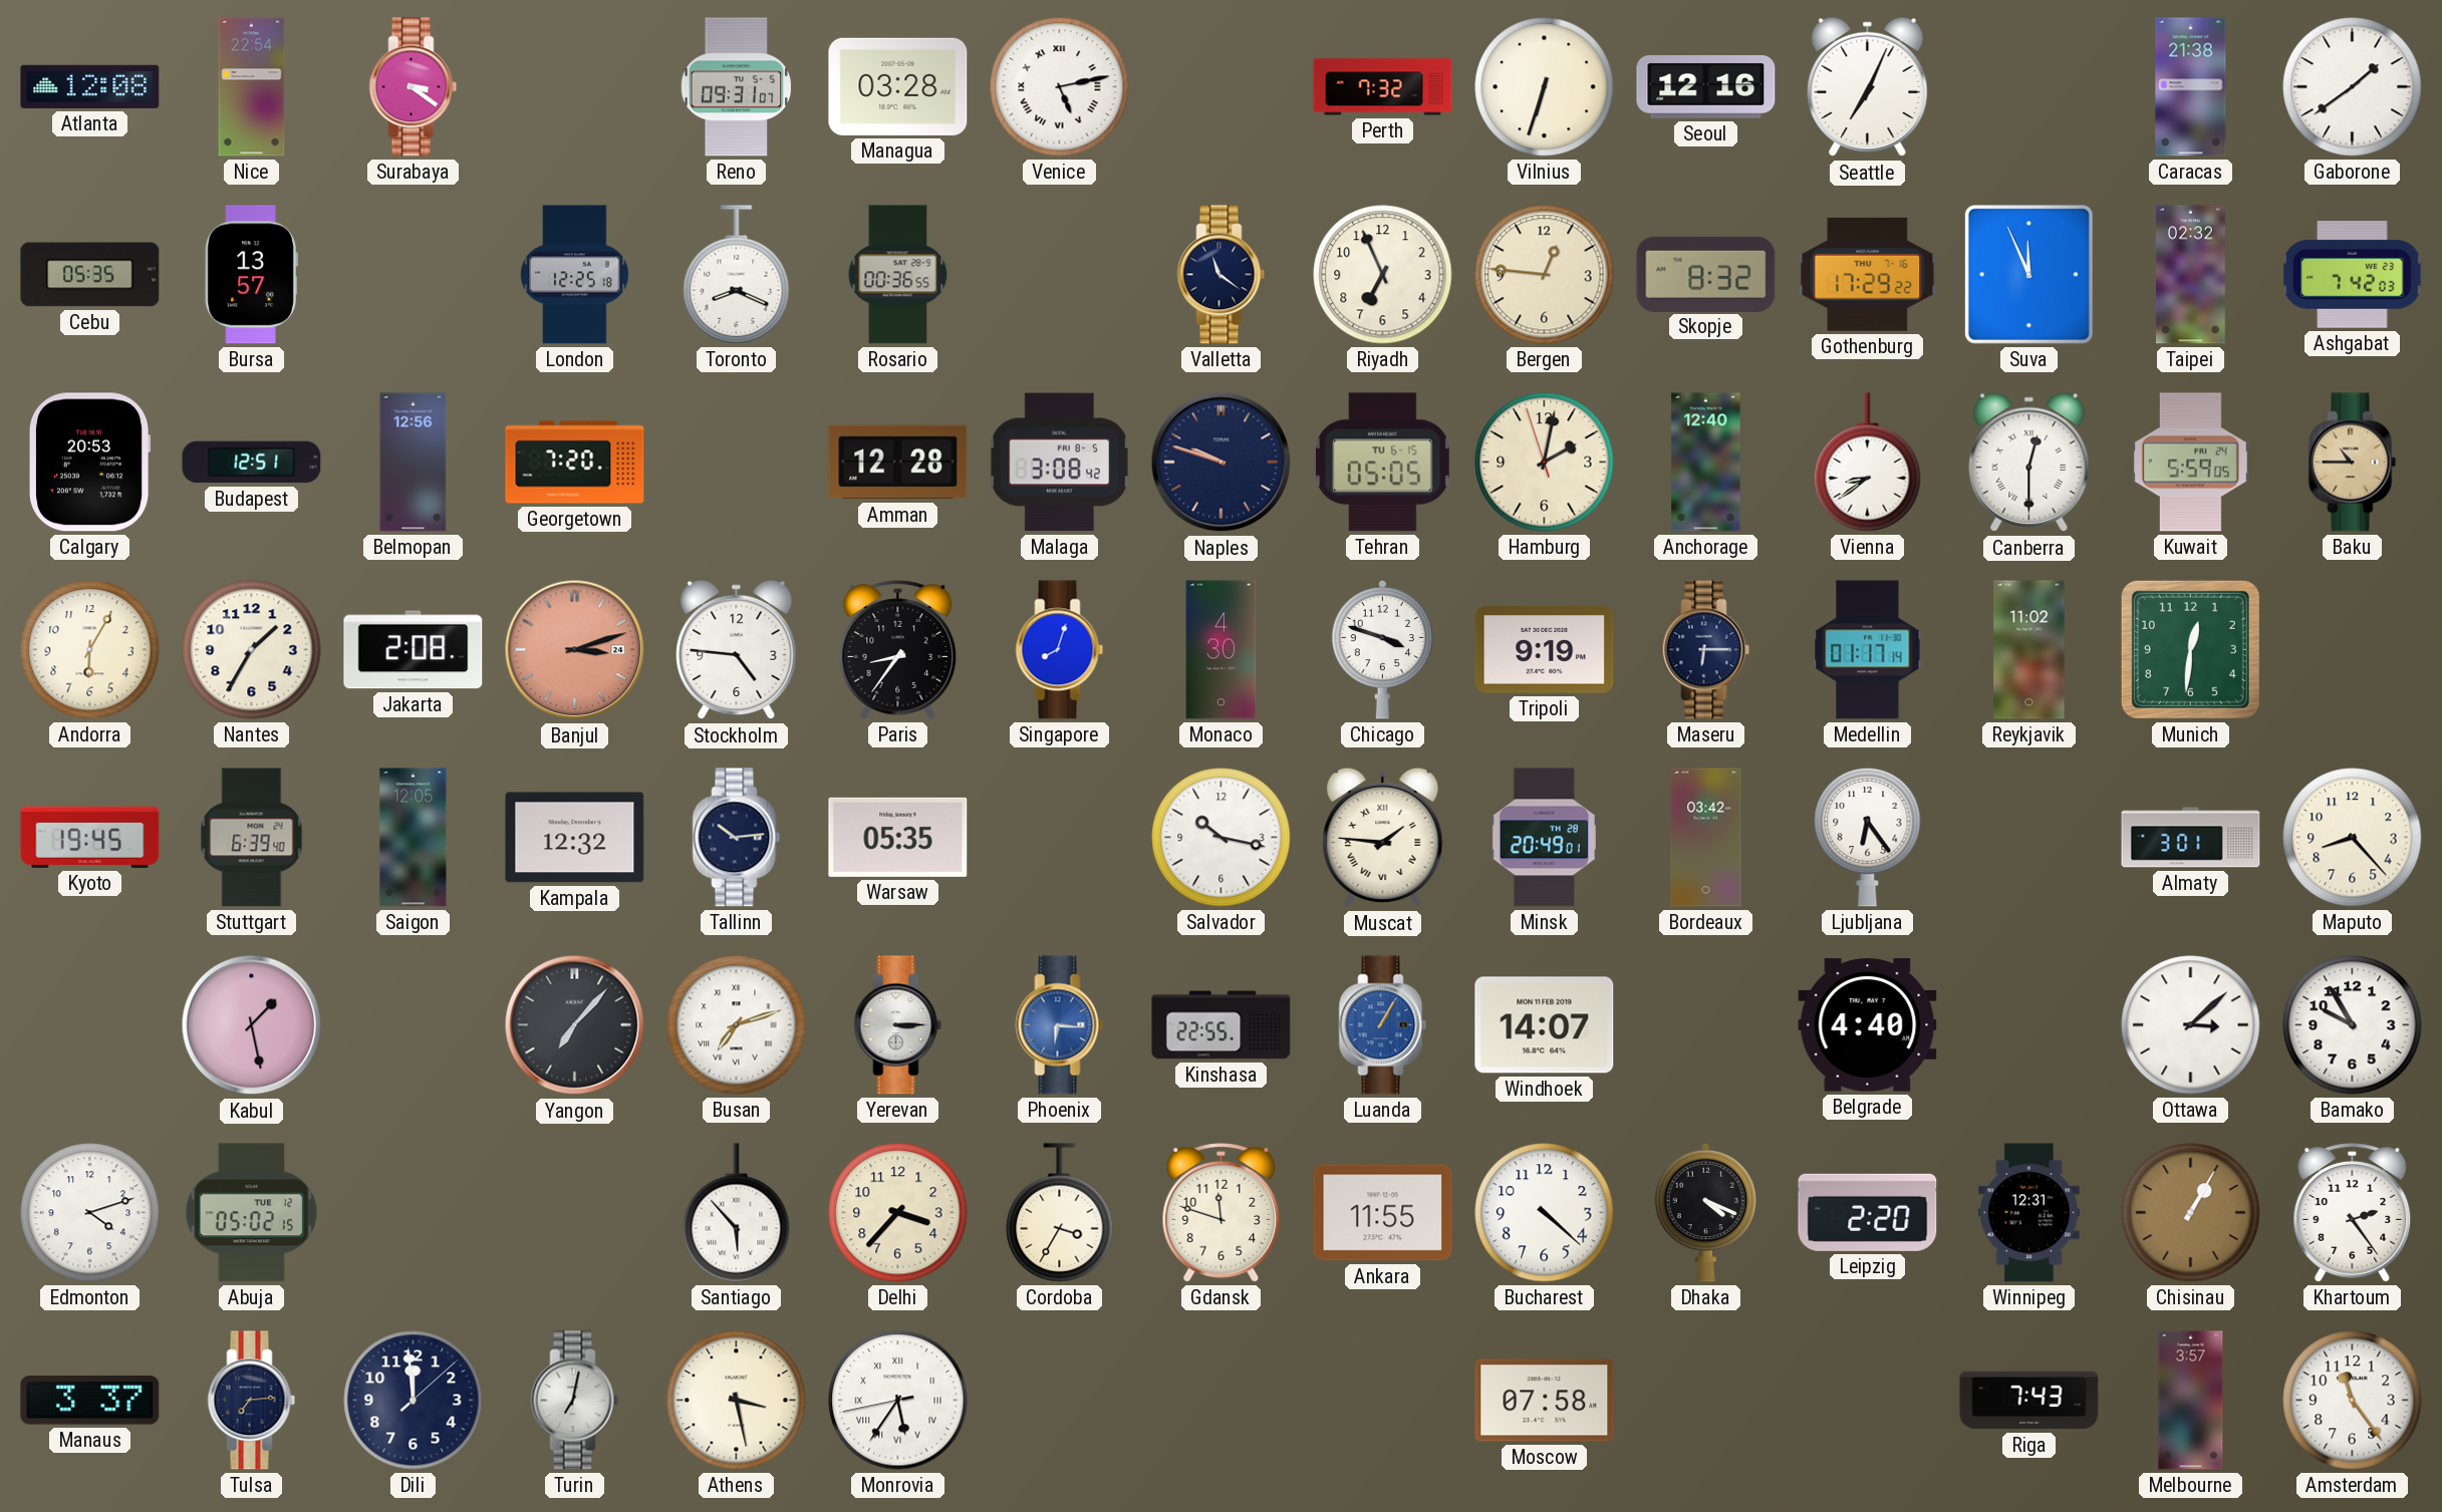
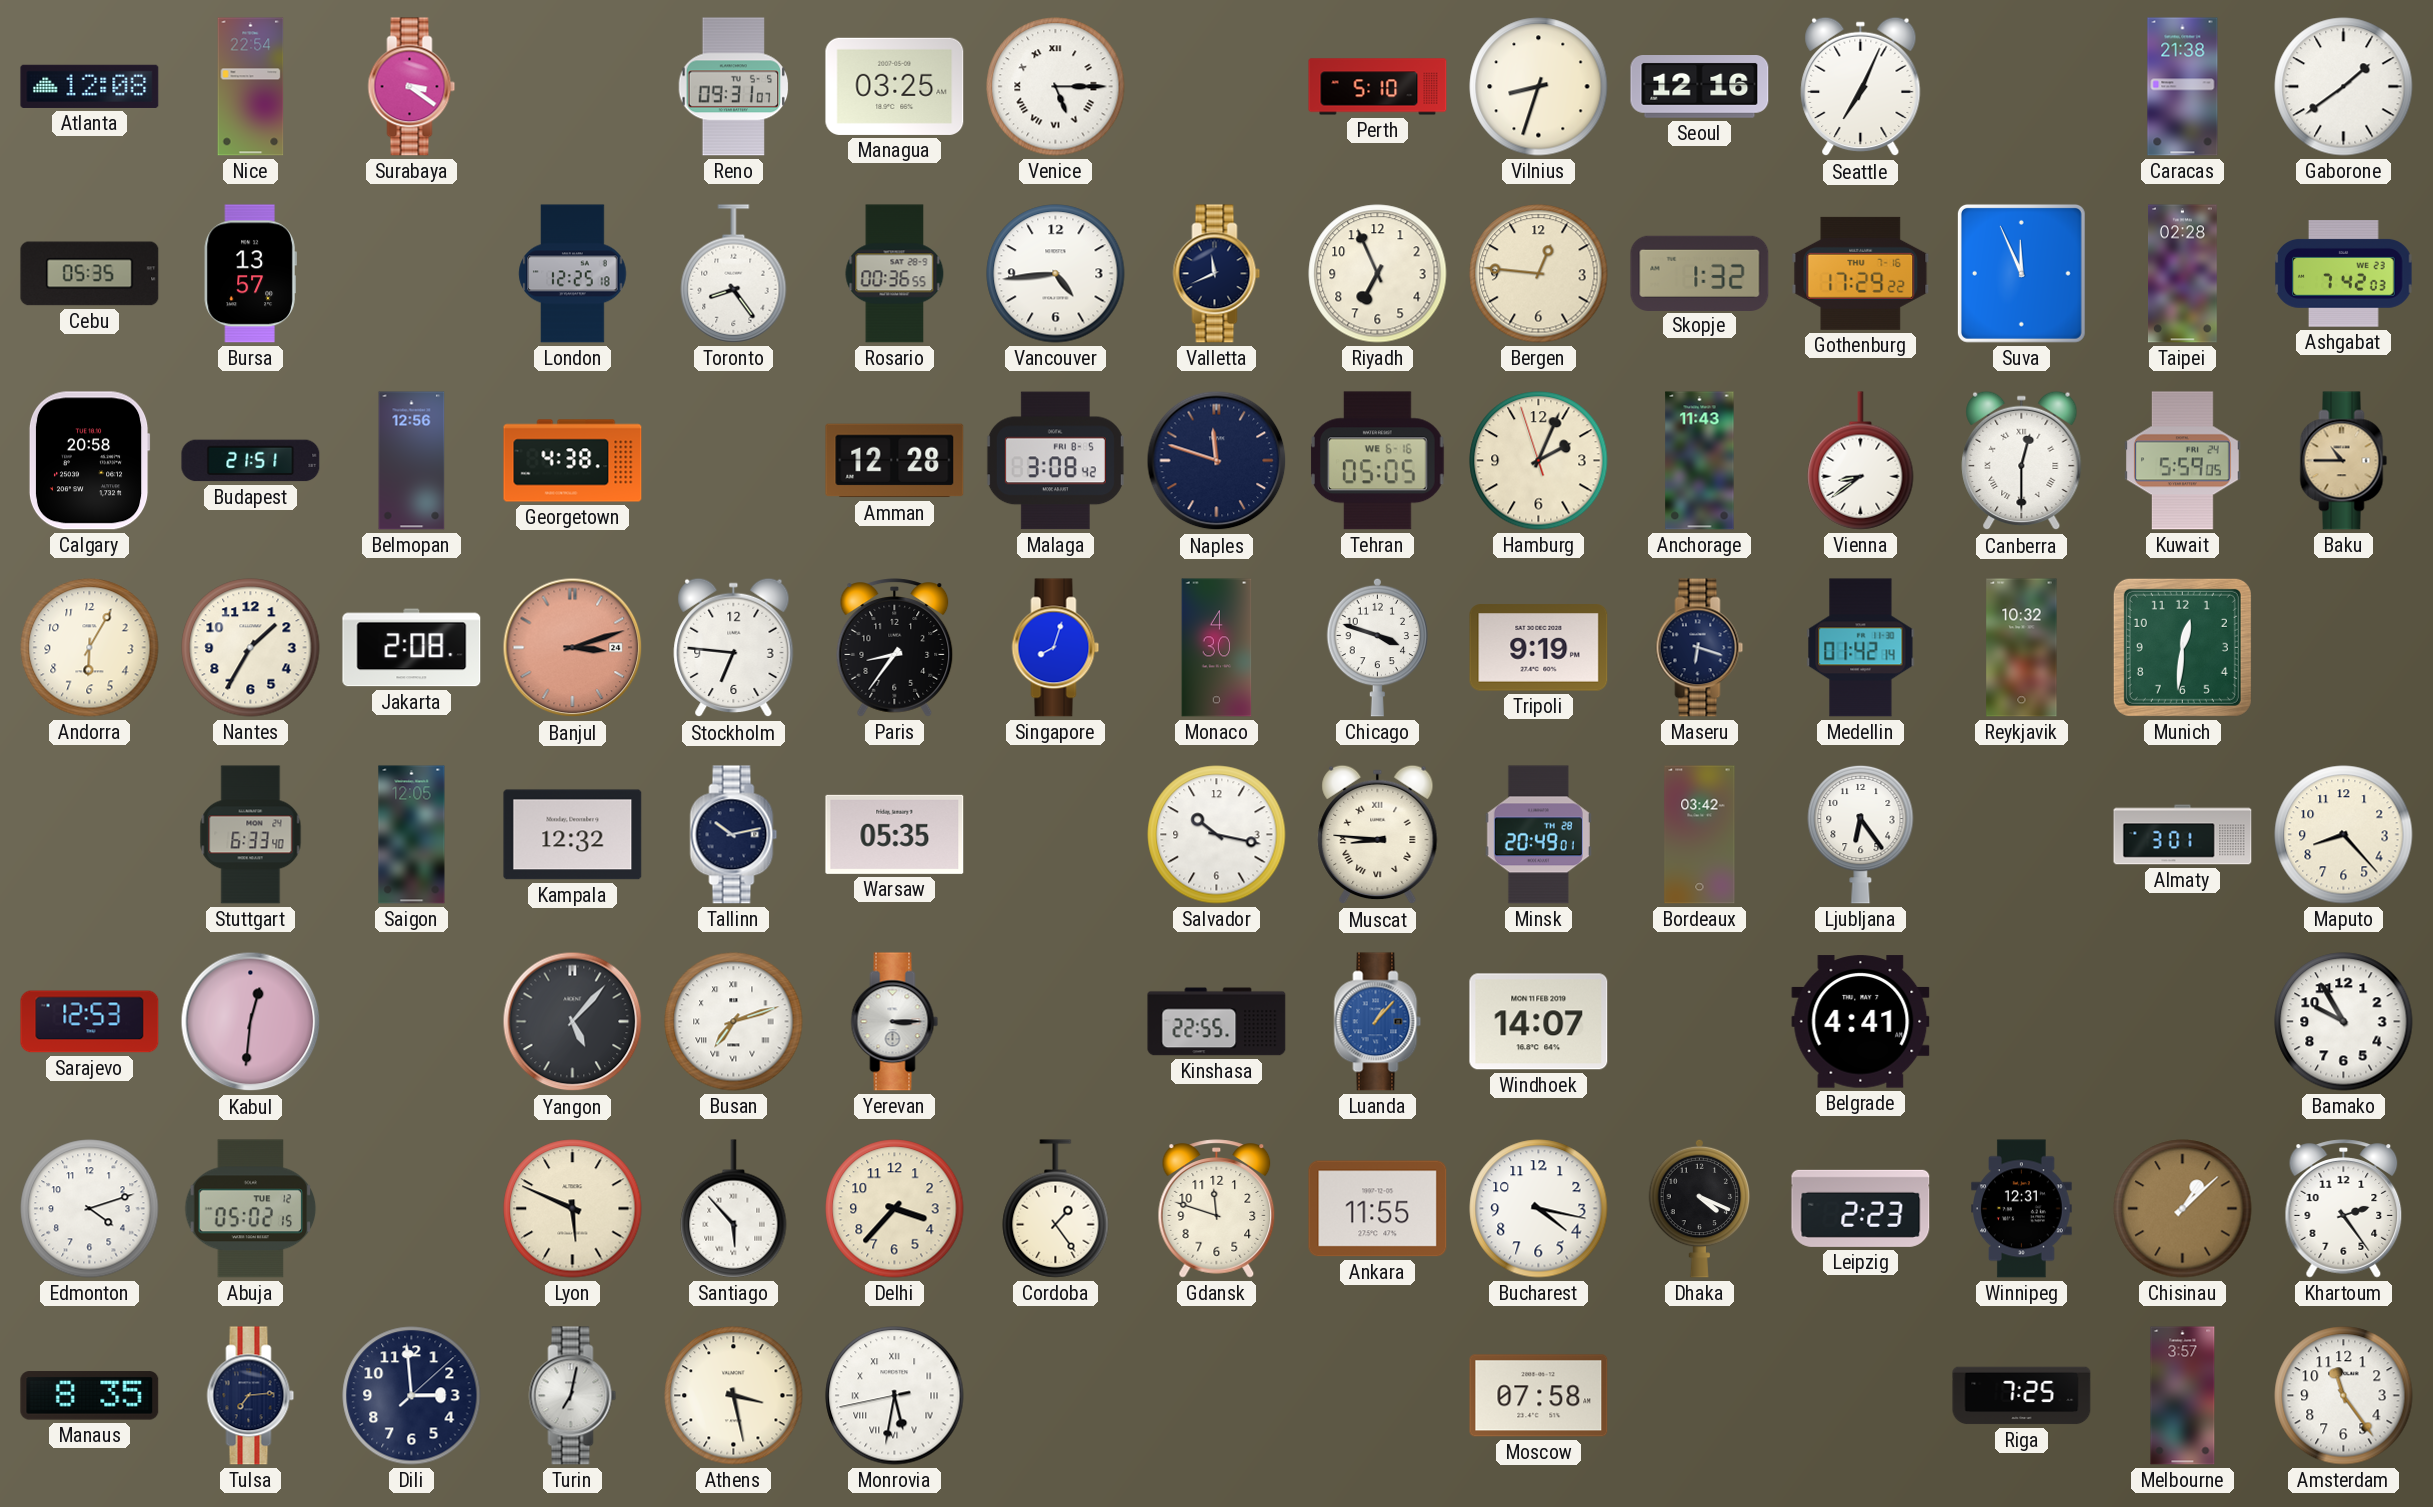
Managua: 03:28 -> 03:25 (895, 86)
Venice: 5:13 -> 5:15 (1056, 87)
Perth: 7:32 -> 5:10 (1378, 87)
Vilnius: 6:33 -> 8:33 (1539, 87)
Toronto: 8:19 -> 8:24 (734, 274)
Vancouver: none -> 4:44 (1056, 274)
Valletta: 11:21 -> 11:41 (1217, 274)
Skopje: 8:32 -> 1:32 (1700, 273)
Taipei: 02:32 -> 02:28 (2183, 274)
Calgary: 20:53 -> 20:58 (89, 461)
Budapest: 12:51 -> 21:51 (251, 461)
Georgetown: 7:20 -> 4:38 (573, 461)
Naples: 9:48 -> 11:48 (1217, 461)
Tehran date: TU 6-15 -> WE 6-16 (1378, 461)
Hamburg: 2:01 -> 2:03 (1539, 461)
Anchorage: 12:40 -> 11:43 (1700, 461)
Stockholm: 4:46 -> 6:46 (734, 648)
Maseru: 6:15 -> 6:18 (1700, 648)
Medellin: 01:17 -> 01:42 (1861, 648)
Reykjavik: 11:02 -> 10:32 (2022, 648)
Kyoto: 19:45 -> none (90, 837)
Stuttgart: 6:39 -> 6:33 (251, 835)
Tallinn: 10:14 -> 10:13 (734, 835)
Muscat: 1:46 -> 8:46 (1378, 835)
Sarajevo: none -> 12:53 (90, 1022)
Kabul: 1:28 -> 12:31 (251, 1022)
Yangon: 7:07 -> 5:07 (573, 1022)
Phoenix: 6:16 -> none (1060, 1025)
Luanda: 1:05 -> 1:07 (1378, 1022)
Belgrade: 4:40 -> 4:41 (1861, 1022)
Ottawa: 3:08 -> none (2191, 1025)
Lyon: none -> 5:49 (573, 1209)
Cordoba: 3:35 -> 1:24 (1056, 1209)
Bucharest: 4:22 -> 4:17 (1539, 1209)
Leipzig: 2:20 -> 2:23 (1861, 1208)
Chisinau: 1:05 -> 1:08 (2183, 1209)
Manaus: 3:37 -> 8:35 (90, 1396)
Dili: 11:59 -> 2:59 (412, 1396)
Monrovia: 5:35 -> 5:31 (895, 1396)
Riga: 7:43 -> 7:25 (2022, 1396)
